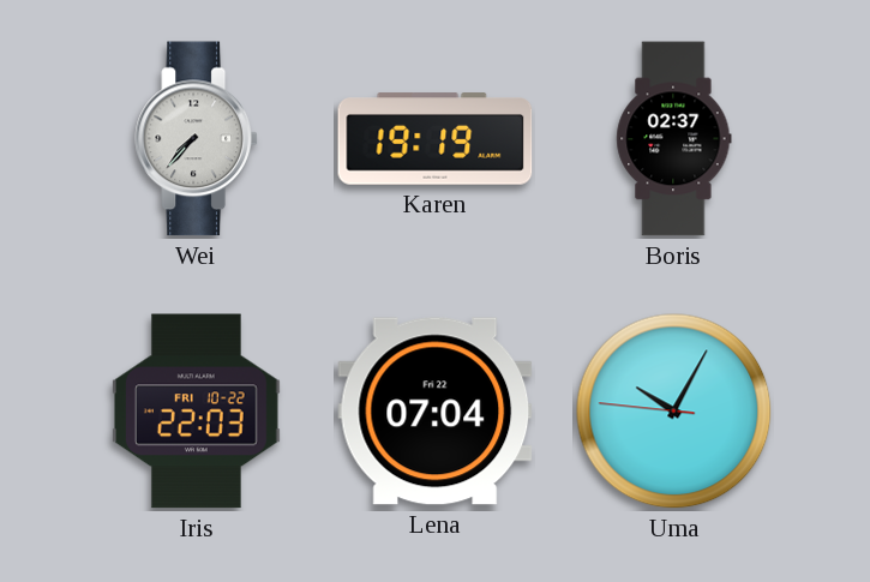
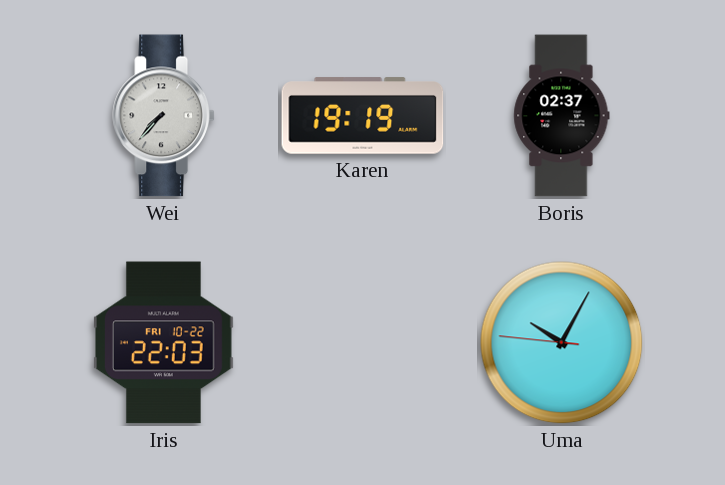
Lena: 07:04 -> none (436, 412)
